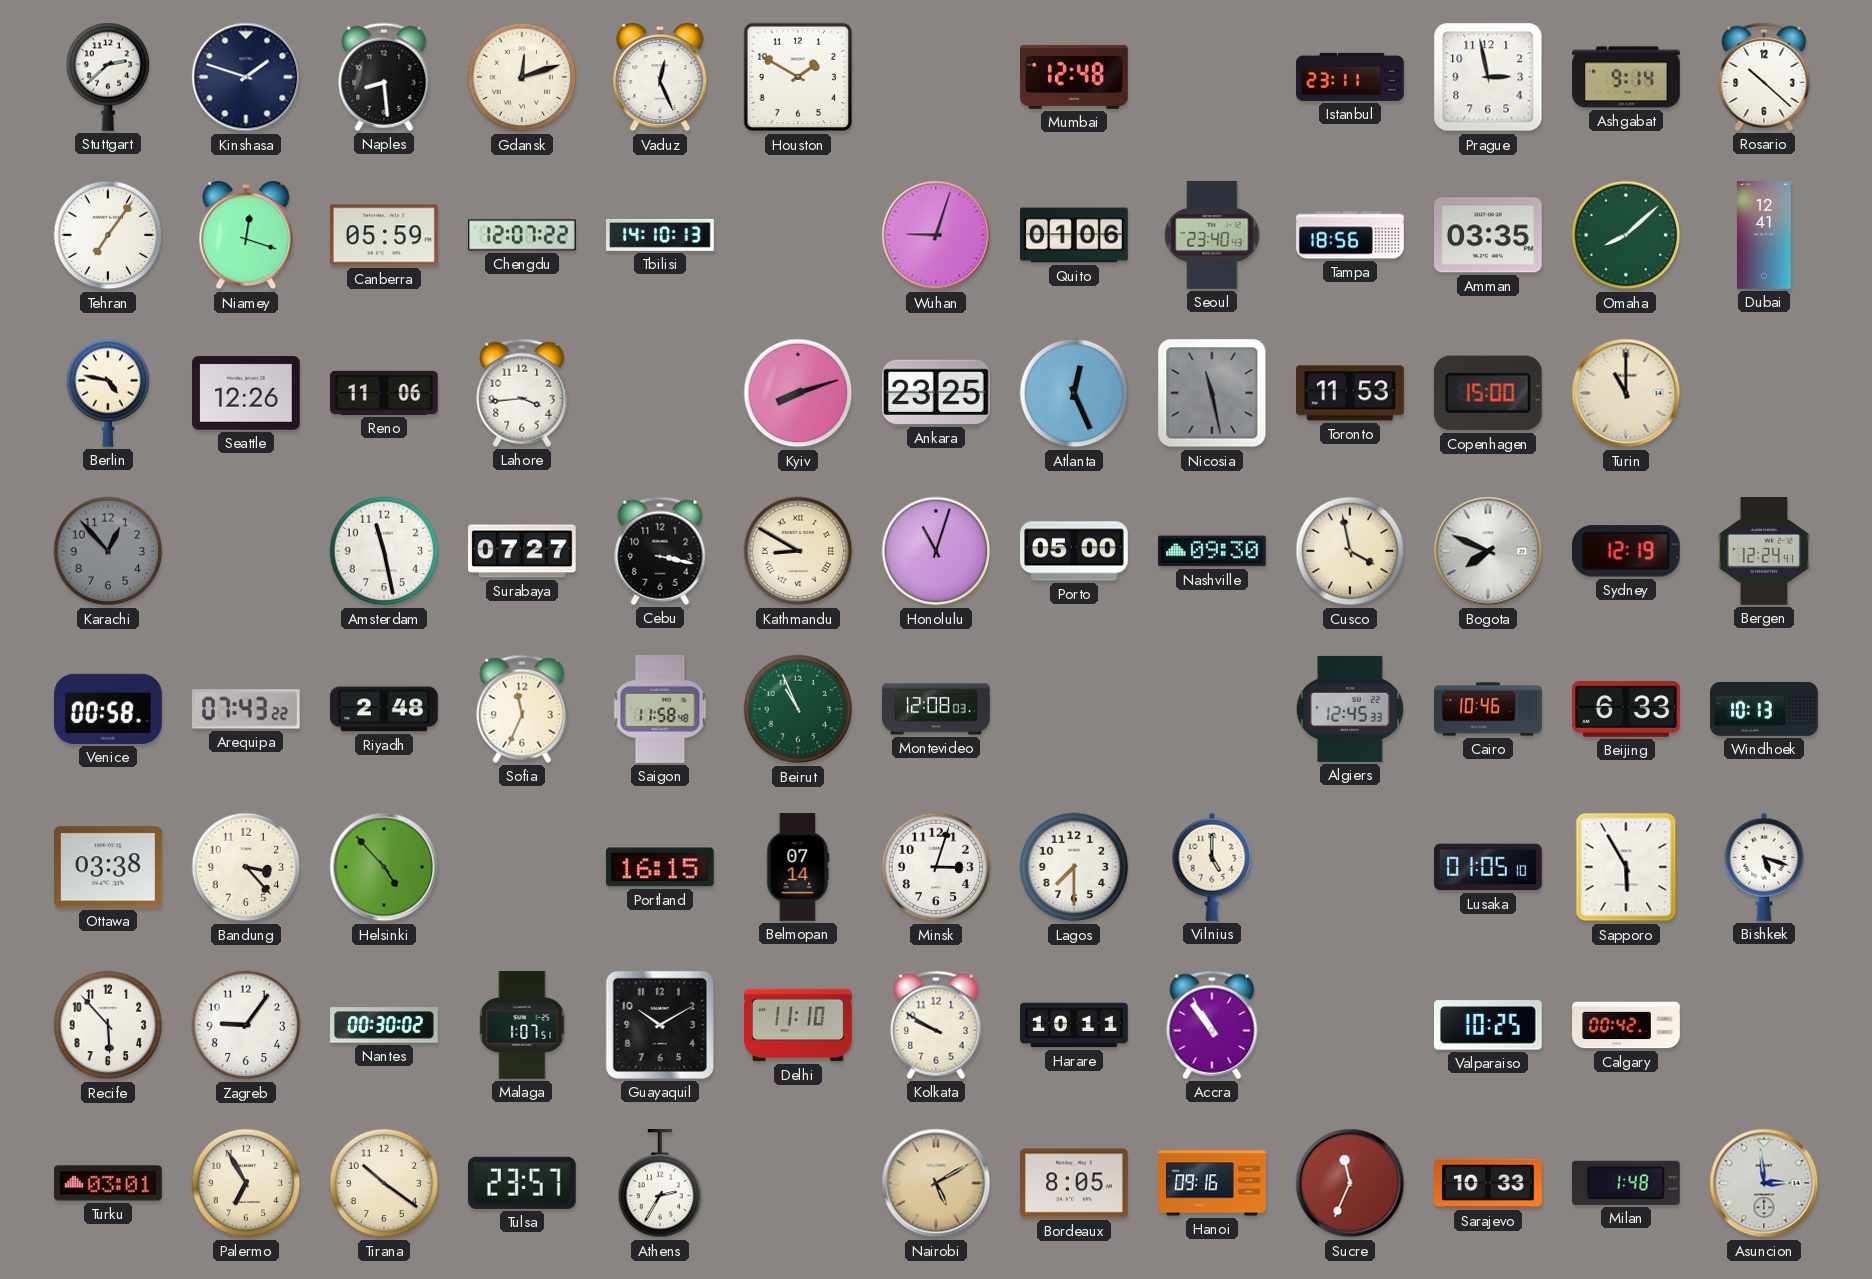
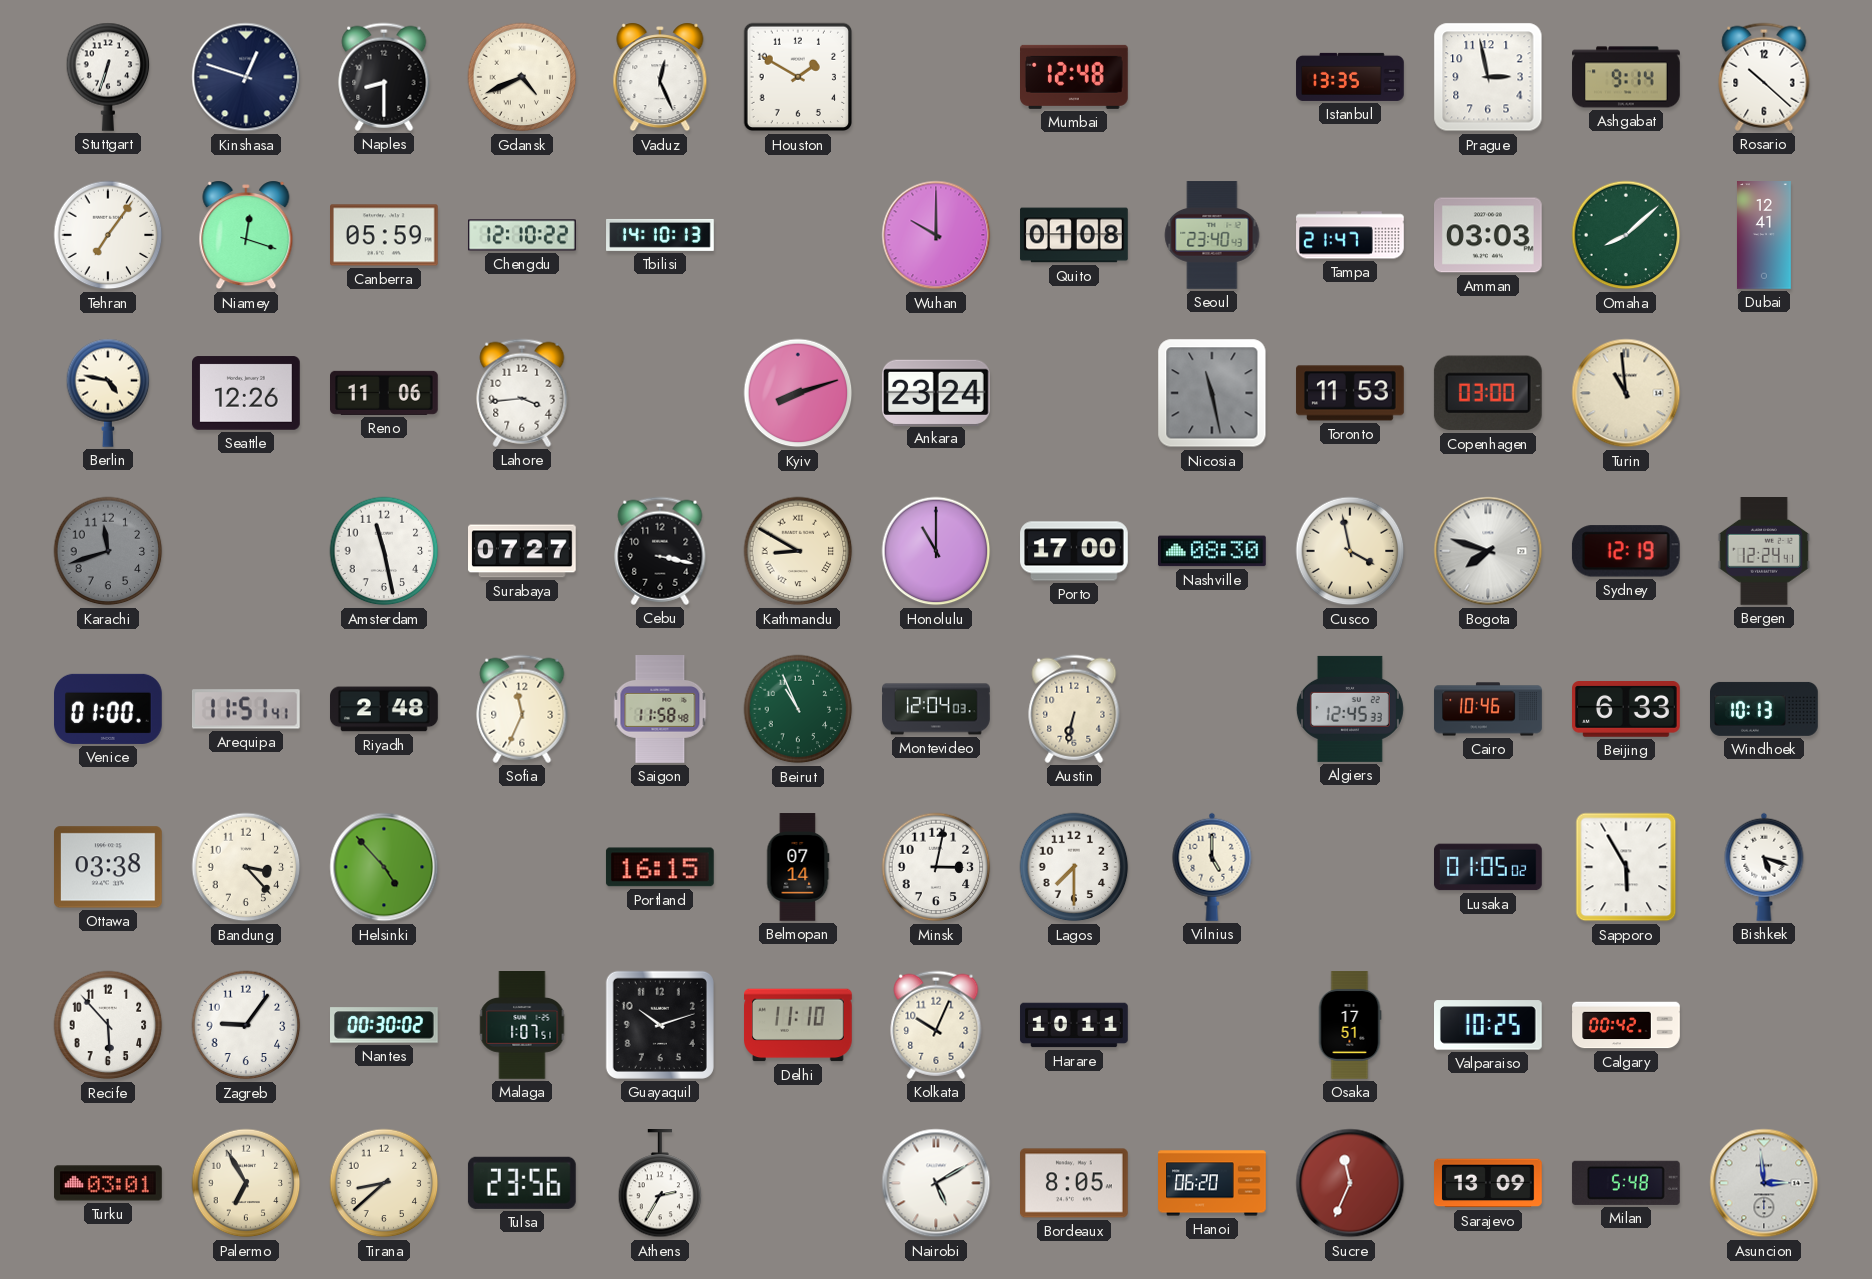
Stuttgart: 2:38 -> 6:33 (108, 77)
Kinshasa: 1:48 -> 12:48 (246, 77)
Naples: 8:29 -> 8:30 (384, 77)
Gdansk: 12:12 -> 4:41 (522, 77)
Istanbul: 23:11 -> 13:35 (1350, 77)
Chengdu: 12:07 -> 12:10 (522, 235)
Wuhan: 9:03 -> 10:00 (936, 235)
Quito: 01:06 -> 01:08 (1074, 235)
Tampa: 18:56 -> 21:47 (1350, 235)
Amman: 03:35 -> 03:03 (1489, 235)
Ankara: 23:25 -> 23:24 (936, 392)
Atlanta: 12:26 -> none (1074, 393)
Copenhagen: 15:00 -> 03:00 (1488, 393)
Turin: 11:00 -> 10:59 (1626, 393)
Karachi: 12:53 -> 11:42 (108, 551)
Honolulu: 11:03 -> 11:00 (936, 551)
Porto: 05:00 -> 17:00 (1074, 551)
Nashville: 09:30 -> 08:30 (1213, 551)
Bogota: 7:49 -> 7:48 (1488, 551)
Venice: 00:58 -> 01:00 (109, 709)
Arequipa: 07:43 -> 11:51 (246, 709)
Montevideo: 12:08 -> 12:04 (937, 709)
Austin: none -> 6:32 (1074, 709)
Minsk: 3:03 -> 3:02 (936, 867)
Lusaka: 01:05:10 -> 01:05:02 (1489, 867)
Guayaquil: 10:10 -> 10:12 (660, 1025)
Kolkata: 9:50 -> 10:04 (936, 1025)
Accra: 10:54 -> none (1212, 1025)
Osaka: none -> 17:51 (1350, 1025)
Tirana: 10:21 -> 8:38 (384, 1183)
Tulsa: 23:57 -> 23:56 (522, 1183)
Nairobi dial: champagne -> white (936, 1183)
Hanoi: 09:16 -> 06:20 (1212, 1183)
Sarajevo: 10:33 -> 13:09 (1489, 1183)
Milan: 1:48 -> 5:48 (1626, 1183)
